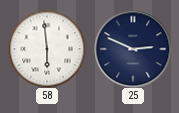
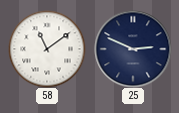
58: 5:59 -> 11:09 (47, 49)
